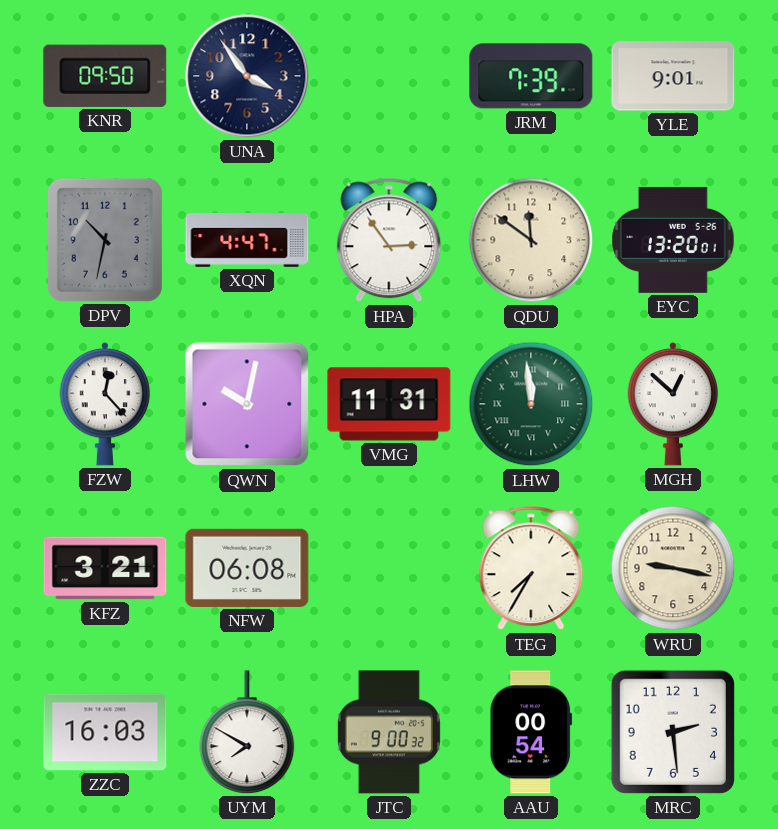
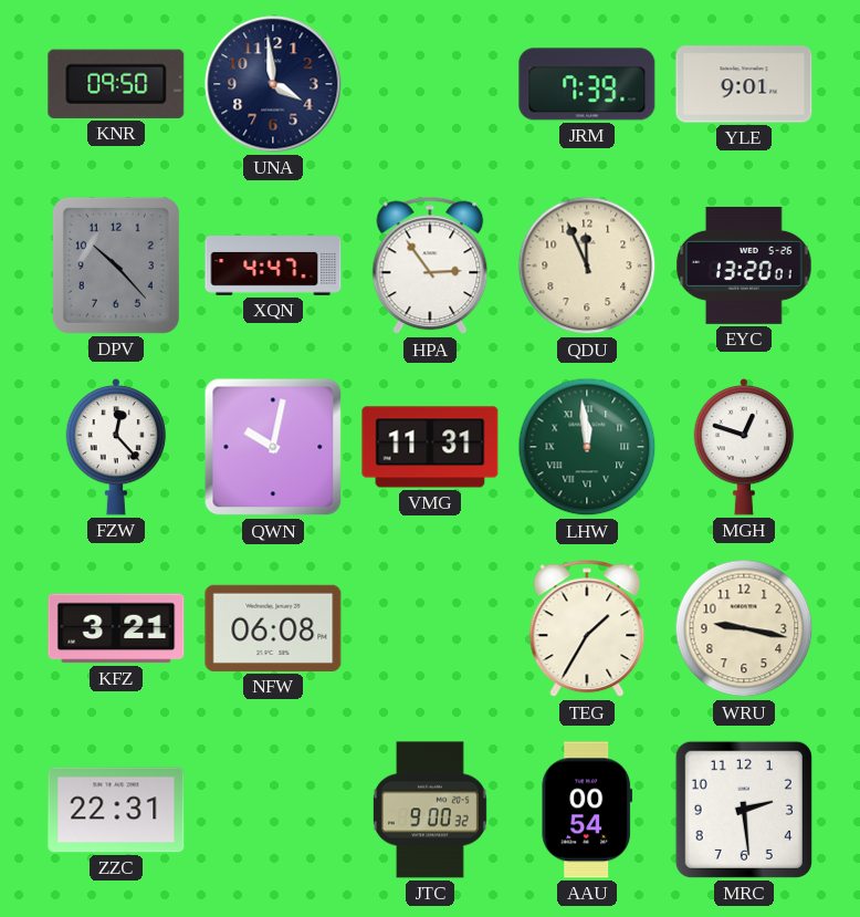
UNA: 3:54 -> 3:59 (273, 84)
DPV: 10:32 -> 10:23 (116, 265)
QDU: 11:51 -> 11:56 (587, 265)
MGH: 12:52 -> 12:48 (744, 447)
TEG: 7:35 -> 1:35 (587, 628)
ZZC: 16:03 -> 22:31 (116, 810)
UYM: 7:50 -> none (247, 732)
